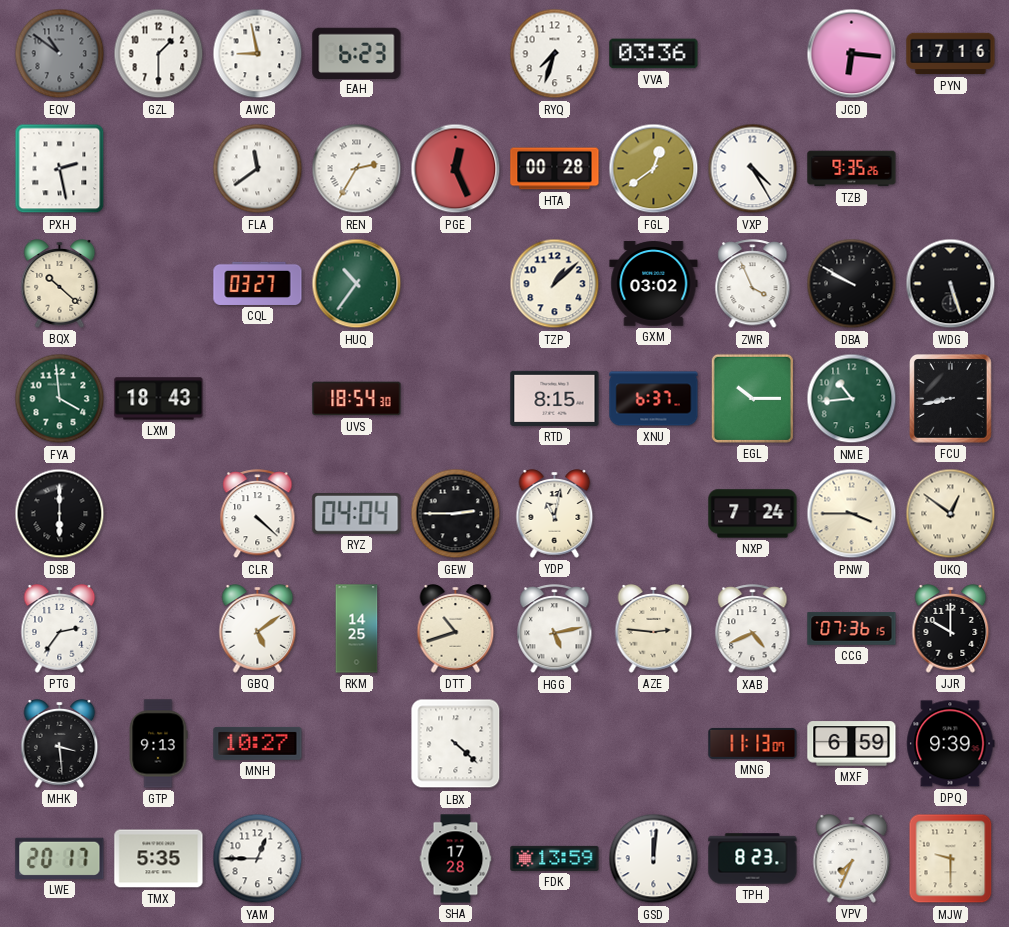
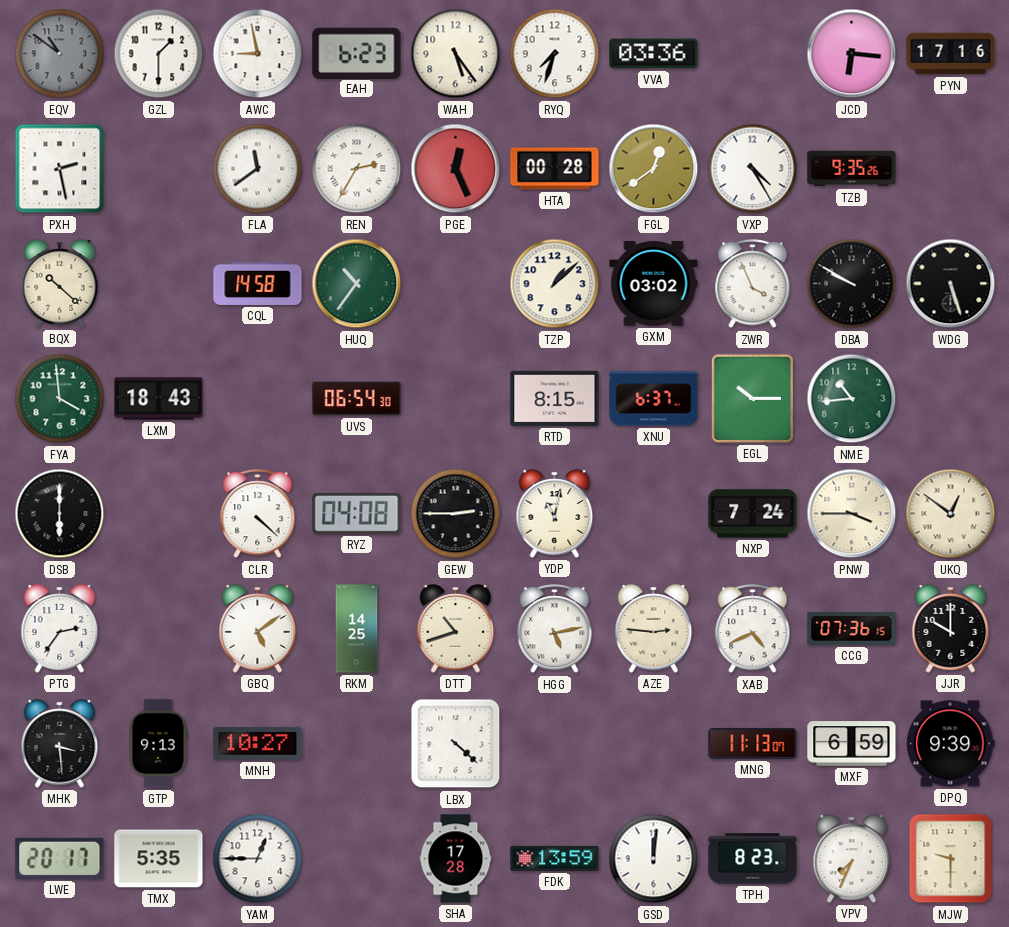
WAH: none -> 5:24 (456, 54)
CQL: 03:27 -> 14:58 (258, 283)
UVS: 18:54 -> 06:54 (357, 399)
FCU: 8:43 -> none (951, 399)
RYZ: 04:04 -> 04:08 (357, 514)
